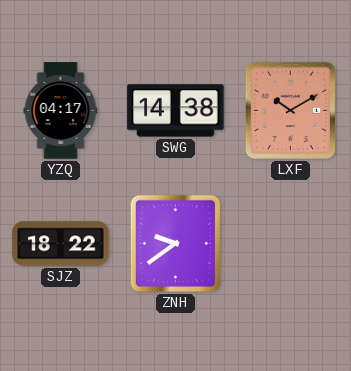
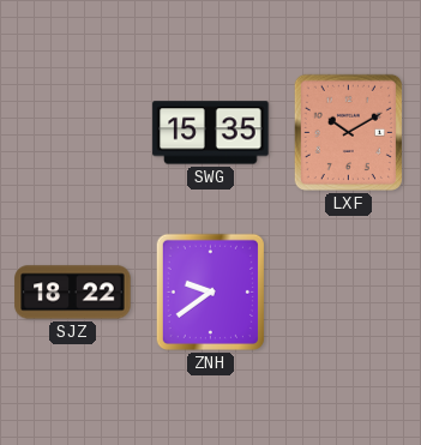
YZQ: 04:17 -> none (61, 111)
SWG: 14:38 -> 15:35 (211, 133)
